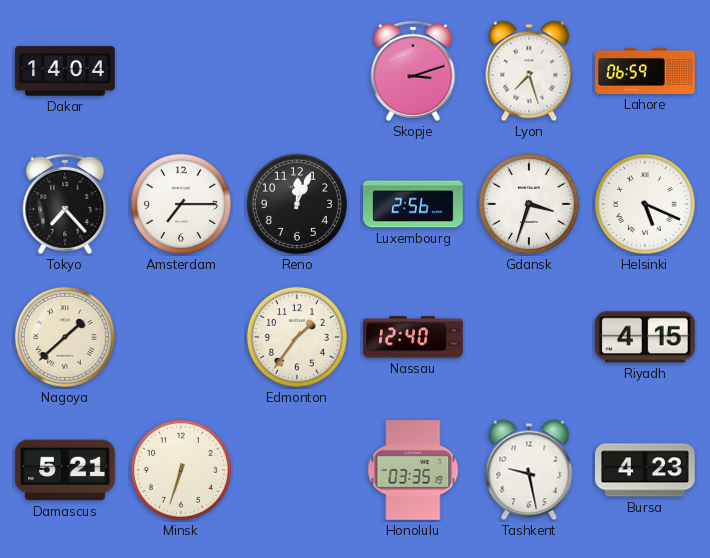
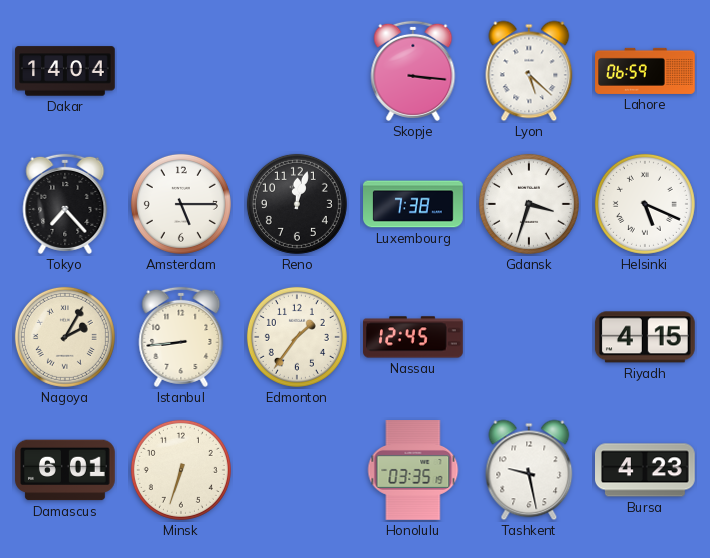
Skopje: 3:12 -> 3:16 (413, 71)
Lyon: 7:27 -> 5:22 (529, 71)
Amsterdam: 7:15 -> 5:15 (181, 204)
Reno: 12:04 -> 12:03 (297, 204)
Luxembourg: 2:56 -> 7:38 (413, 204)
Nagoya: 1:38 -> 2:05 (65, 337)
Istanbul: none -> 8:44 (181, 337)
Nassau: 12:40 -> 12:45 (413, 337)
Damascus: 5:21 -> 6:01 (65, 470)
